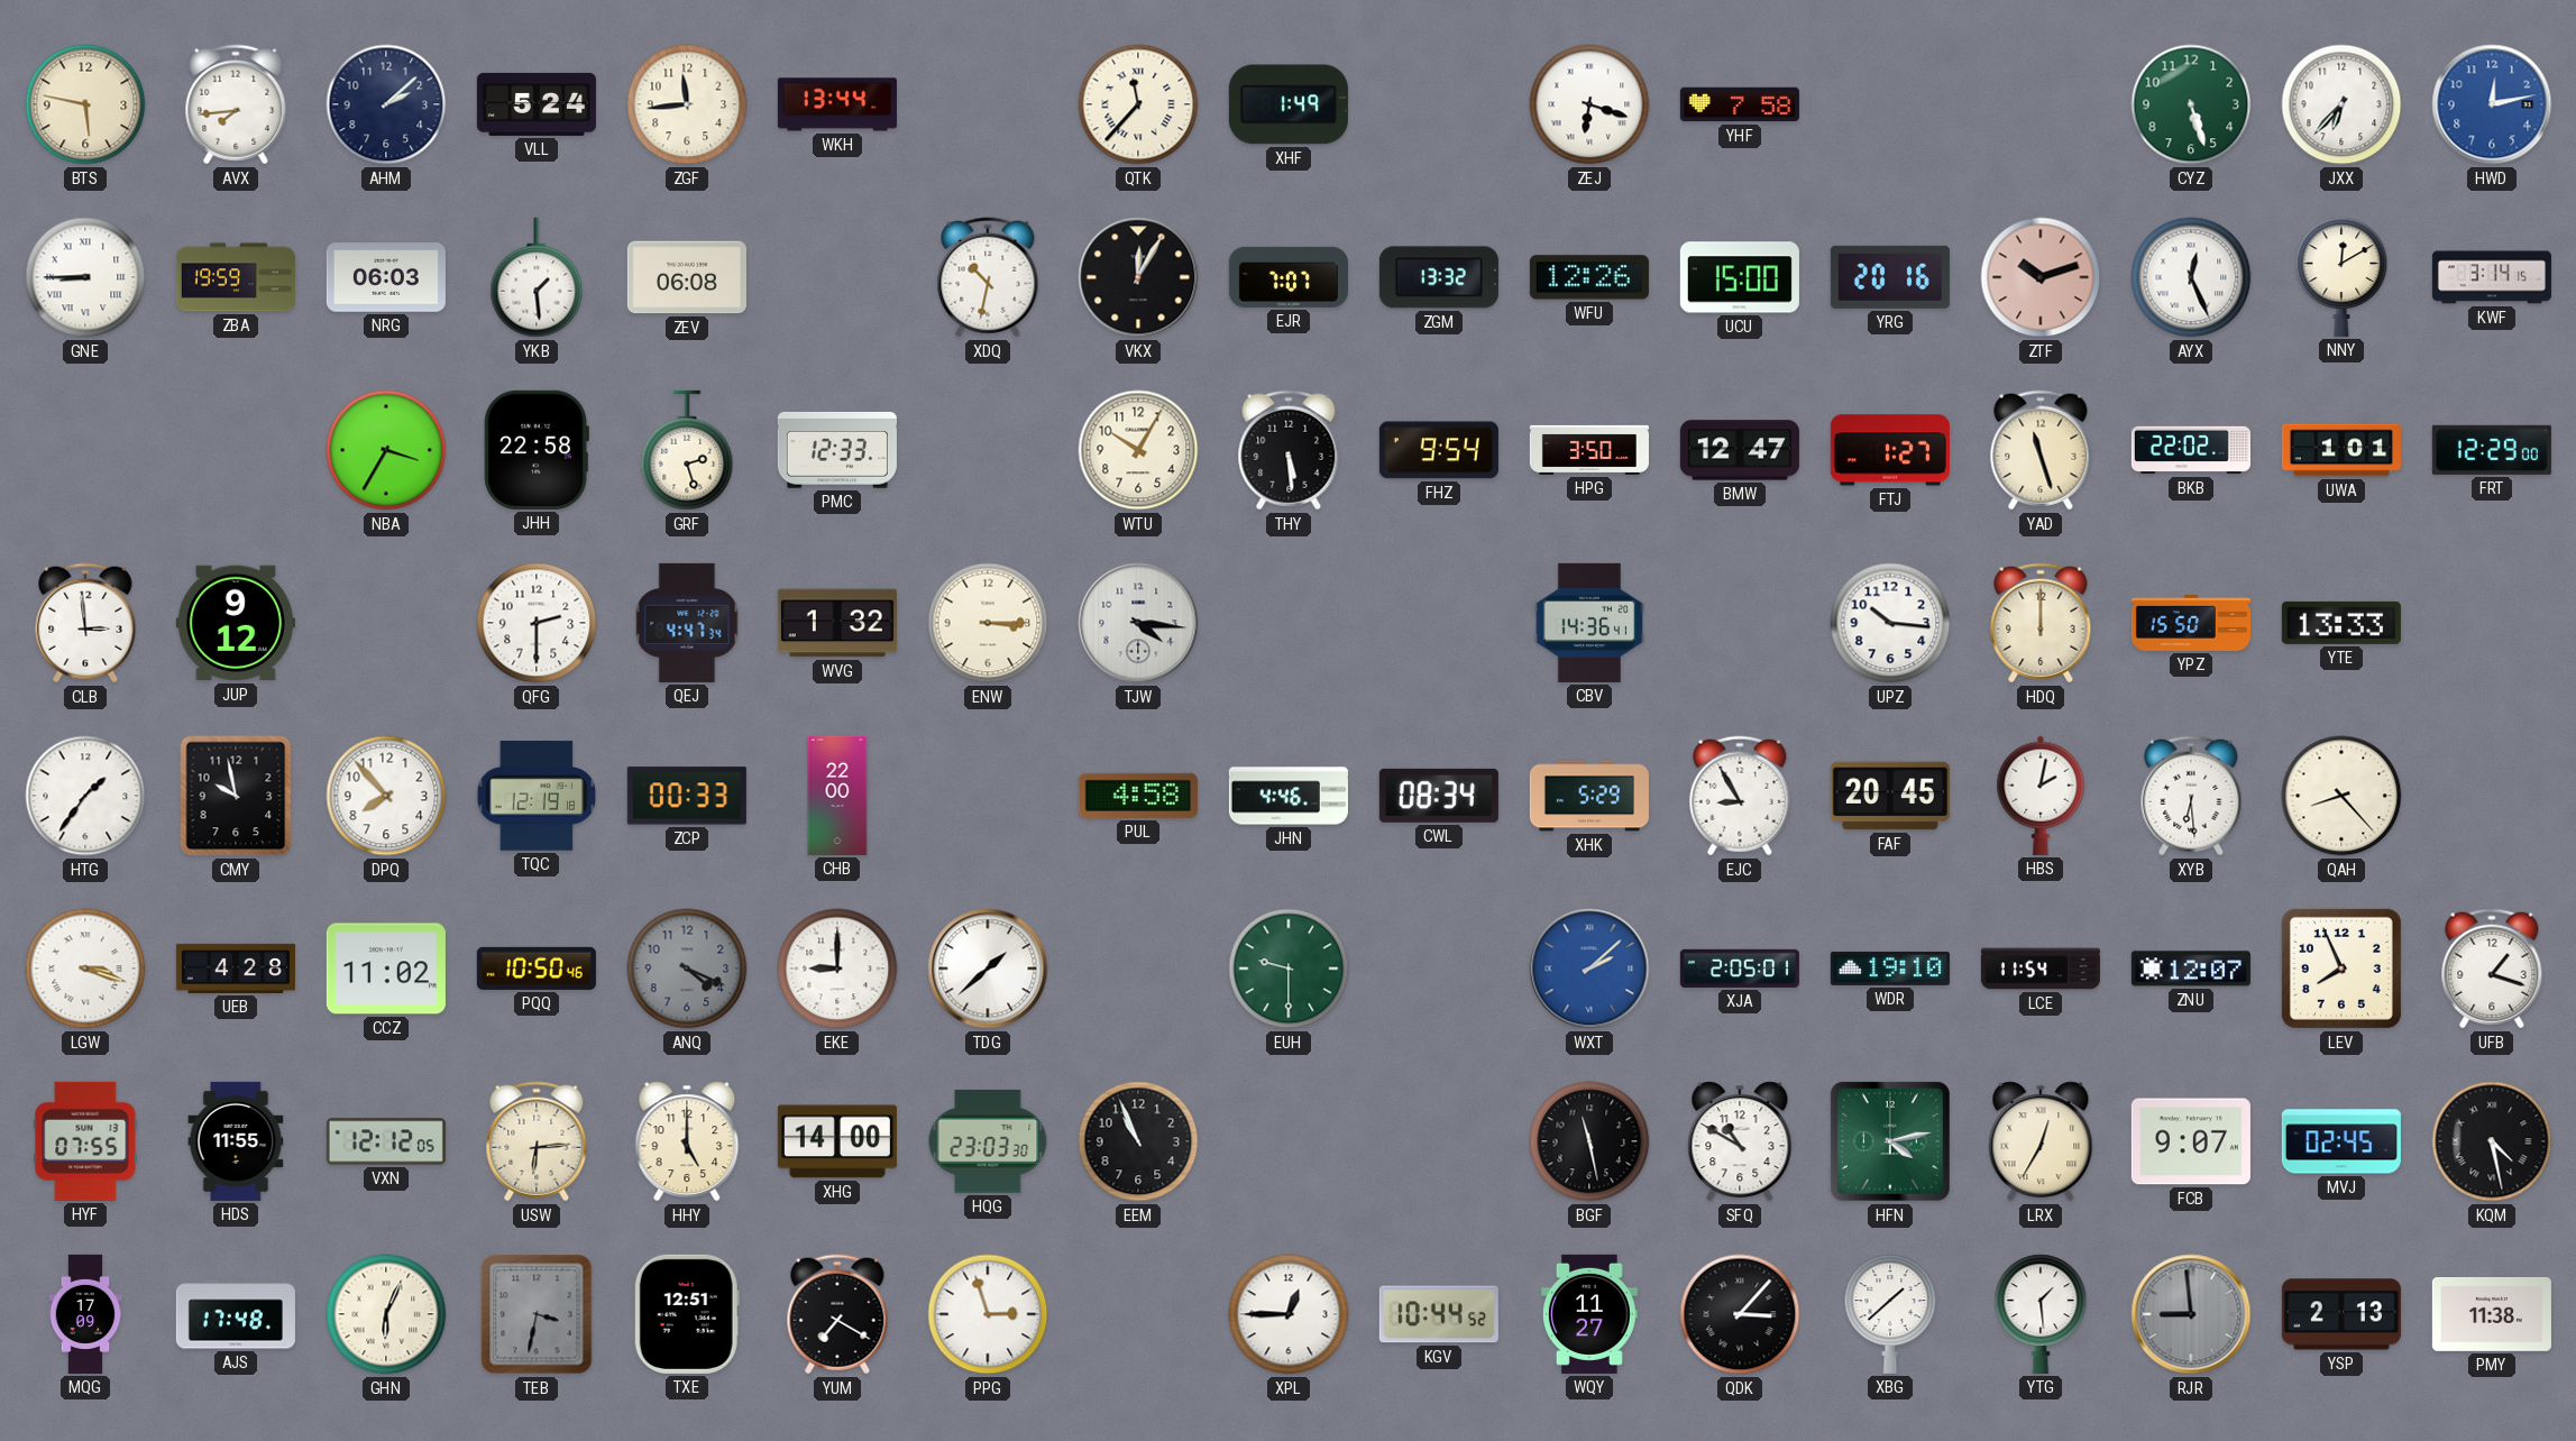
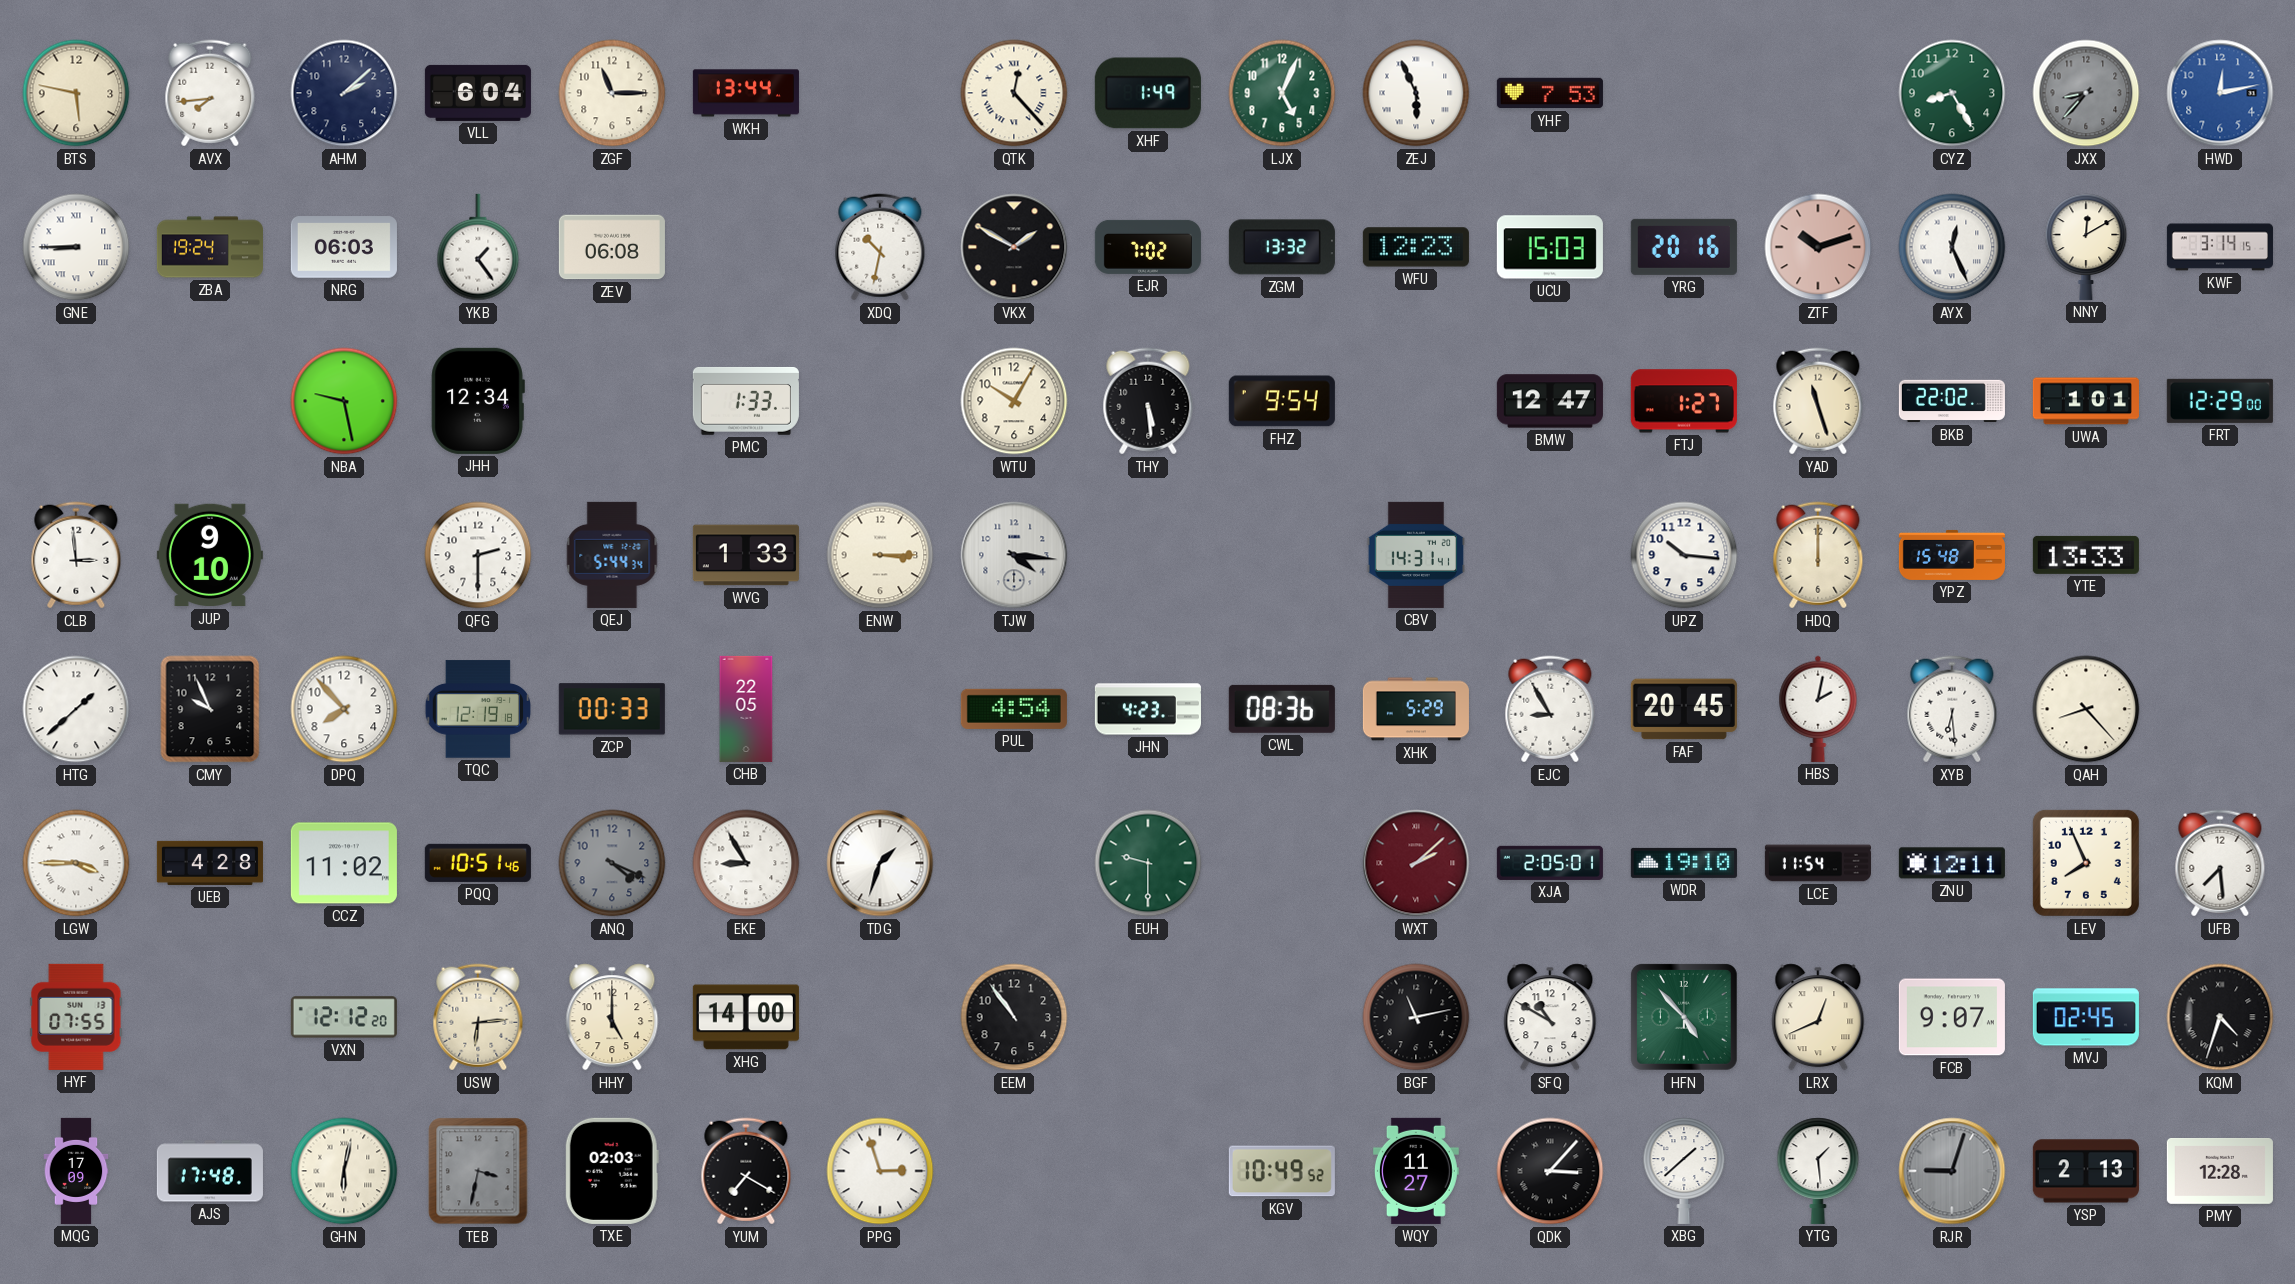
VLL: 5:24 -> 6:04 (478, 93)
ZGF: 11:44 -> 11:15 (612, 93)
QTK: 11:37 -> 12:23 (1014, 93)
LJX: none -> 5:04 (1282, 93)
ZEJ: 6:18 -> 5:56 (1416, 93)
YHF: 7:58 -> 7:53 (1550, 93)
CYZ: 5:27 -> 8:25 (1952, 93)
JXX: 6:37 -> 8:37 (2086, 93)
JXX dial: white -> grey (2086, 93)
ZBA: 19:59 -> 19:24 (210, 247)
YKB: 1:29 -> 1:24 (478, 247)
VKX: 12:05 -> 1:50 (1014, 247)
EJR: 7:07 -> 7:02 (1148, 247)
WFU: 12:26 -> 12:23 (1416, 247)
UCU: 15:00 -> 15:03 (1550, 247)
NBA: 3:35 -> 9:28 (344, 401)
JHH: 22:58 -> 12:34 (478, 401)
GRF: 2:27 -> none (687, 450)
PMC: 12:33 -> 1:33 (746, 401)
HPG: 3:50 -> none (1589, 450)
JUP: 9:12 -> 9:10 (210, 555)
QEJ: 4:47 -> 5:44 (612, 555)
WVG: 1:32 -> 1:33 (746, 555)
CBV: 14:36 -> 14:31 (1415, 555)
YPZ: 15:50 -> 15:48 (1952, 555)
HTG: 1:36 -> 1:38 (76, 709)
CMY: 9:58 -> 9:56 (210, 709)
CHB: 22:00 -> 22:05 (746, 709)
PUL: 4:58 -> 4:54 (1014, 709)
JHN: 4:46 -> 4:23 (1148, 709)
CWL: 08:34 -> 08:36 (1282, 709)
LGW: 3:18 -> 3:45 (76, 863)
PQQ: 10:50 -> 10:51 (478, 863)
EKE: 9:00 -> 8:55 (746, 863)
TDG: 1:38 -> 1:33 (880, 863)
WXT dial: blue -> burgundy (1416, 863)
ZNU: 12:07 -> 12:11 (1952, 863)
UFB: 1:18 -> 7:29 (2220, 863)
HDS: 11:55 -> none (236, 1141)
VXN: 12:12:05 -> 12:12:20 (344, 1017)
HQG: 23:03 -> none (988, 1142)
EEM: 10:56 -> 10:54 (1014, 1017)
BGF: 11:28 -> 11:13 (1416, 1017)
HFN: 4:13 -> 4:53 (1684, 1017)
LRX: 12:35 -> 12:41 (1818, 1017)
KQM: 4:28 -> 4:33 (2220, 1017)
GHN: 6:04 -> 6:02 (344, 1171)
TXE: 12:51 -> 02:03 (612, 1171)
XPL: 12:45 -> none (1289, 1314)
KGV: 10:44 -> 10:49 (1282, 1171)
RJR: 8:59 -> 9:03 (1952, 1171)
PMY: 11:38 -> 12:28 (2220, 1172)
